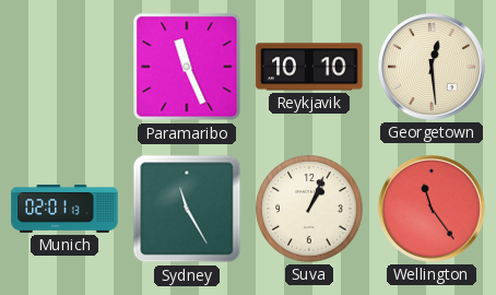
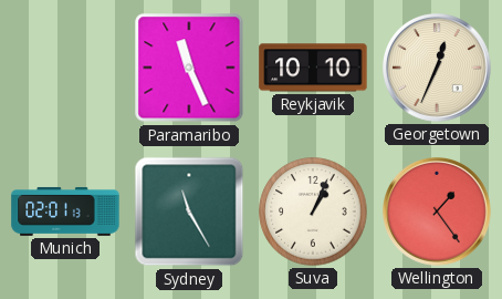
Georgetown: 12:29 -> 12:34 (438, 69)
Wellington: 11:24 -> 1:24 (438, 213)
